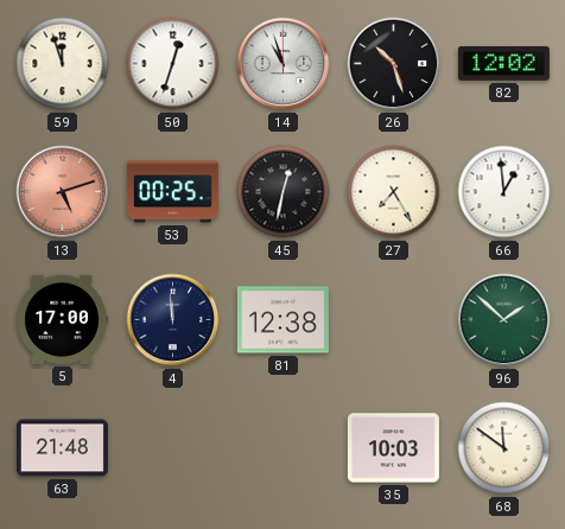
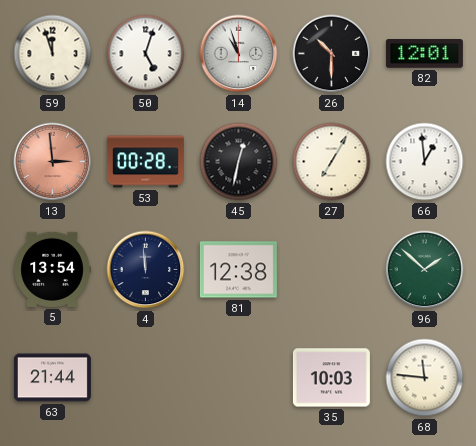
50: 12:33 -> 5:03 (146, 54)
26: 10:27 -> 10:30 (332, 54)
82: 12:02 -> 12:01 (424, 54)
13: 5:12 -> 2:59 (53, 162)
53: 00:25 -> 00:28 (145, 162)
27: 7:25 -> 7:05 (332, 162)
5: 17:00 -> 13:54 (52, 269)
63: 21:48 -> 21:44 (52, 378)
68: 11:51 -> 11:46 (425, 378)
